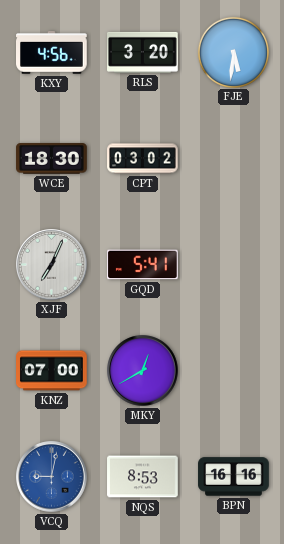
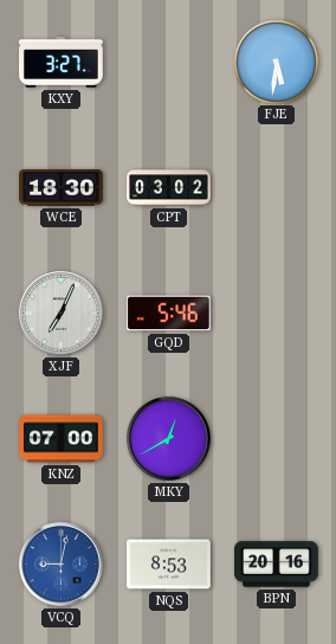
KXY: 4:56 -> 3:27 (62, 63)
RLS: 3:20 -> none (143, 52)
GQD: 5:41 -> 5:46 (169, 314)
BPN: 16:16 -> 20:16 (277, 565)
